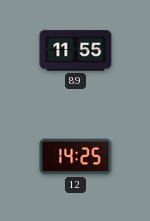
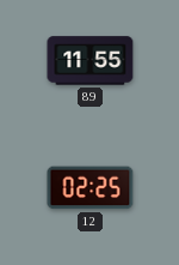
12: 14:25 -> 02:25 (91, 188)
